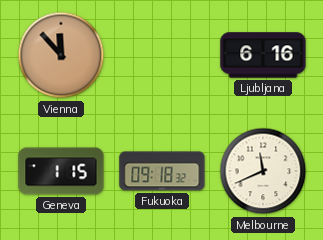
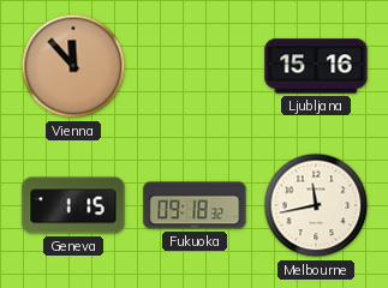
Ljubljana: 6:16 -> 15:16 (316, 66)
Melbourne: 11:41 -> 11:43 (316, 205)
